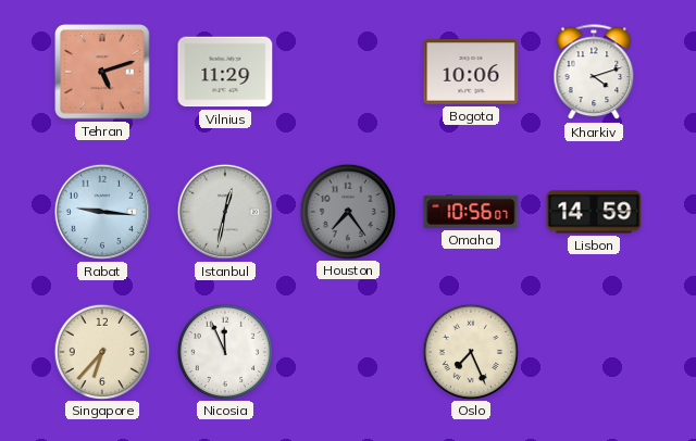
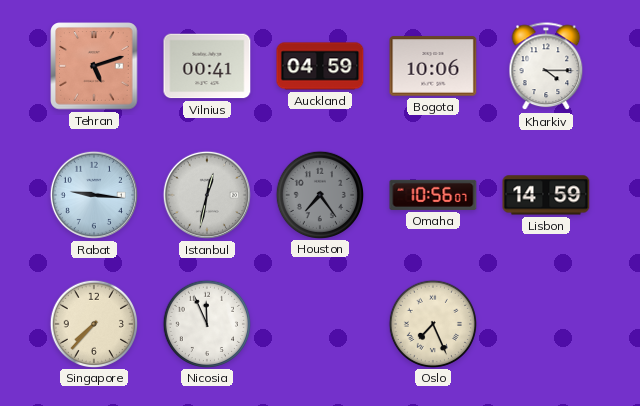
Vilnius: 11:29 -> 00:41 (207, 66)
Auckland: none -> 04:59 (320, 66)
Kharkiv: 4:12 -> 4:15 (546, 67)
Singapore: 6:37 -> 7:37 (93, 323)
